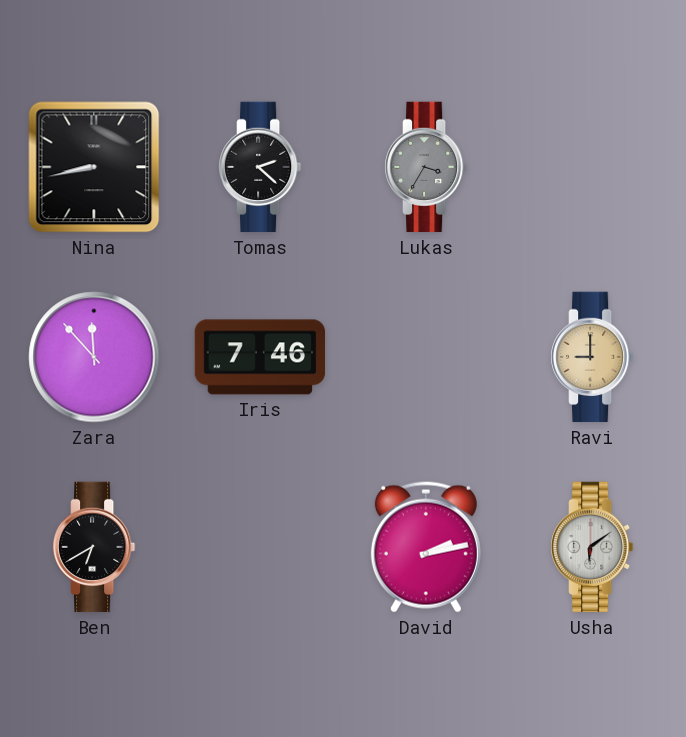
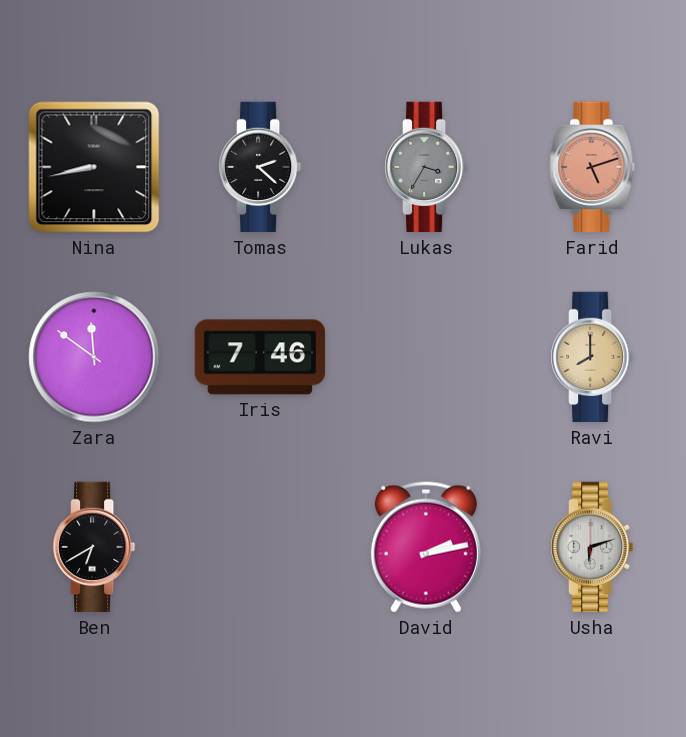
Farid: none -> 5:12 (592, 167)
Zara: 11:53 -> 11:51 (94, 357)
Ravi: 9:00 -> 8:00 (593, 357)
Usha: 6:09 -> 6:12 (593, 547)
